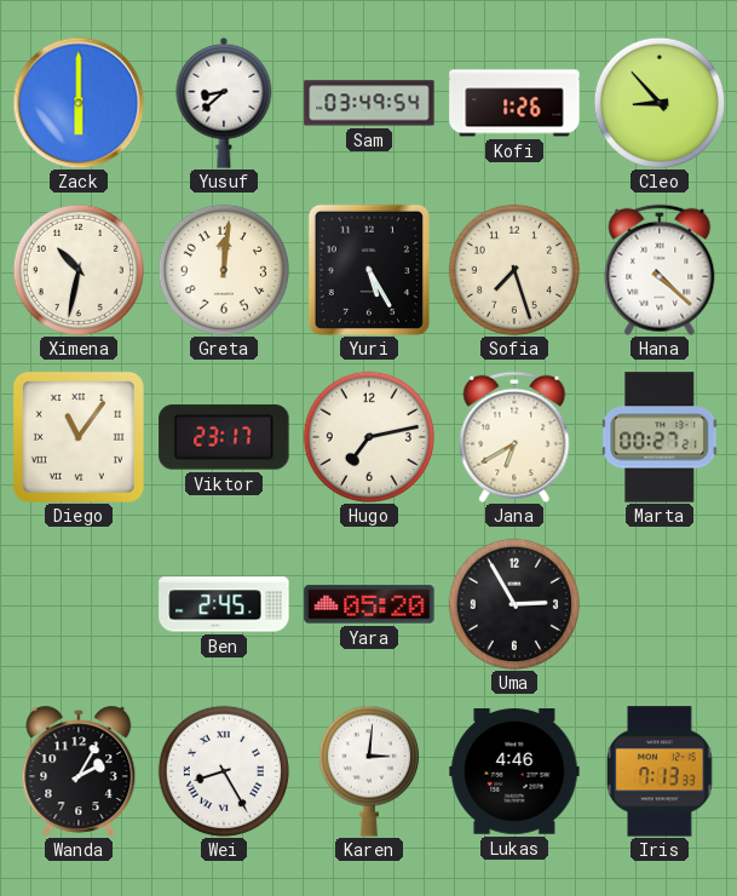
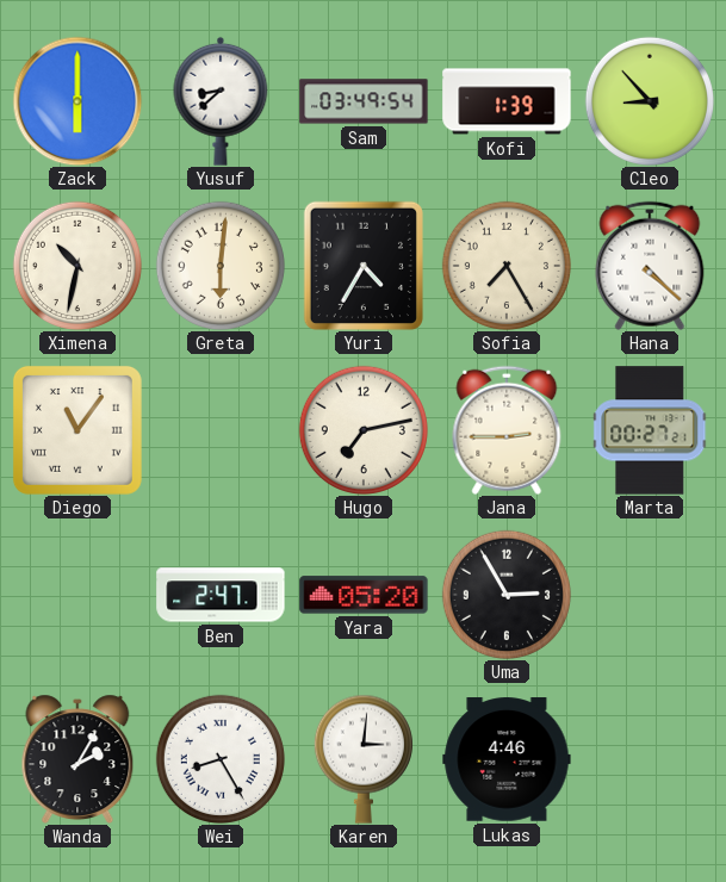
Kofi: 1:26 -> 1:39 (507, 101)
Greta: 12:01 -> 6:01 (221, 266)
Yuri: 5:25 -> 4:35 (364, 265)
Sofia: 7:27 -> 7:25 (507, 266)
Viktor: 23:17 -> none (224, 437)
Jana: 6:40 -> 2:45 (507, 430)
Ben: 2:45 -> 2:47 (221, 595)
Iris: 7:13 -> none (660, 771)
